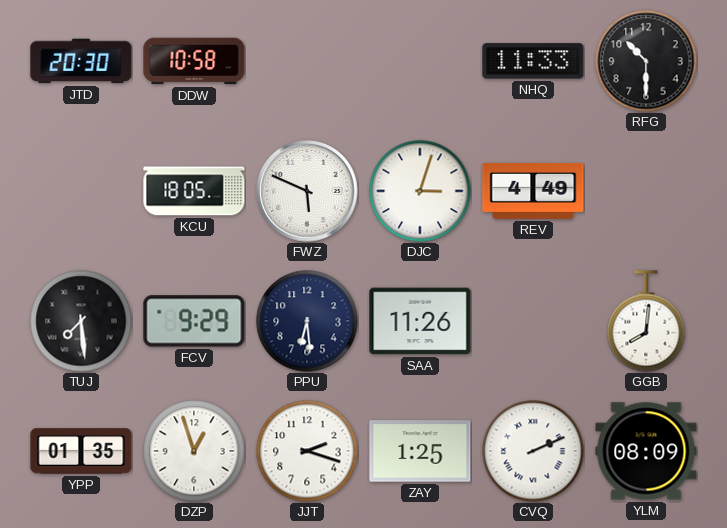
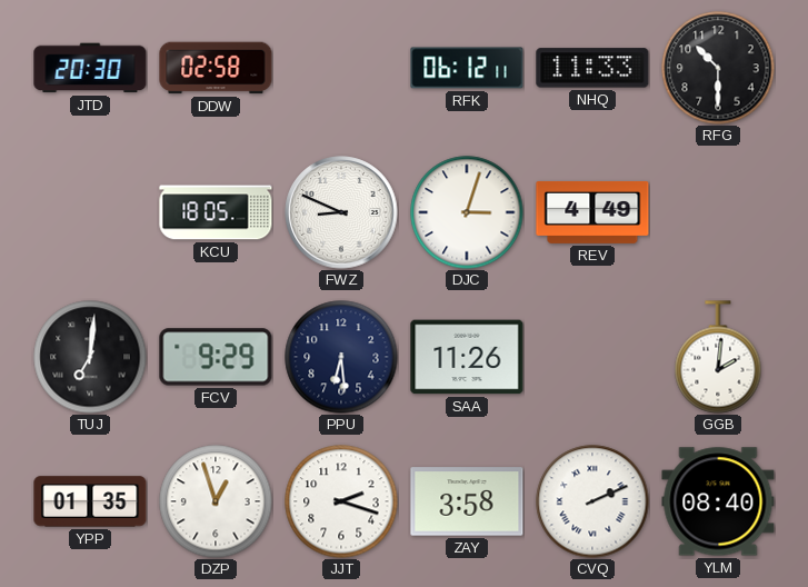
DDW: 10:58 -> 02:58 (216, 68)
RFK: none -> 06:12 (467, 68)
FWZ: 5:49 -> 8:49 (341, 212)
TUJ: 7:29 -> 7:01 (90, 357)
GGB: 8:01 -> 2:01 (718, 357)
ZAY: 1:25 -> 3:58 (467, 501)
YLM: 08:09 -> 08:40 (718, 501)
